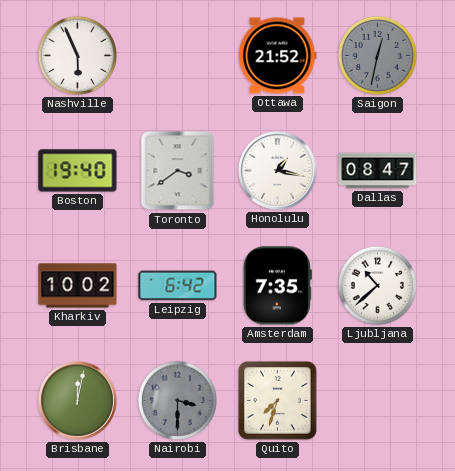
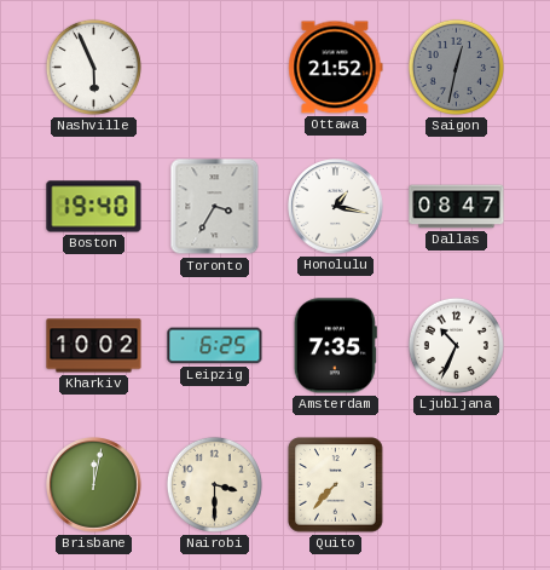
Toronto: 3:39 -> 3:35 (215, 207)
Leipzig: 6:42 -> 6:25 (215, 346)
Ljubljana: 10:38 -> 10:34 (456, 345)
Nairobi dial: grey -> cream (214, 484)
Quito: 7:33 -> 7:37 (336, 485)
